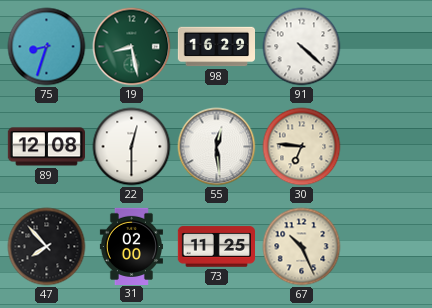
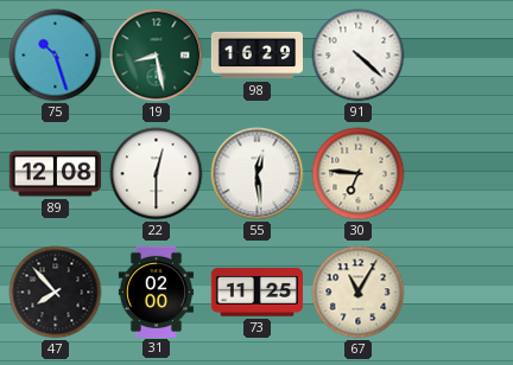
75: 8:33 -> 10:27 (56, 56)
67: 10:26 -> 11:05 (359, 293)
